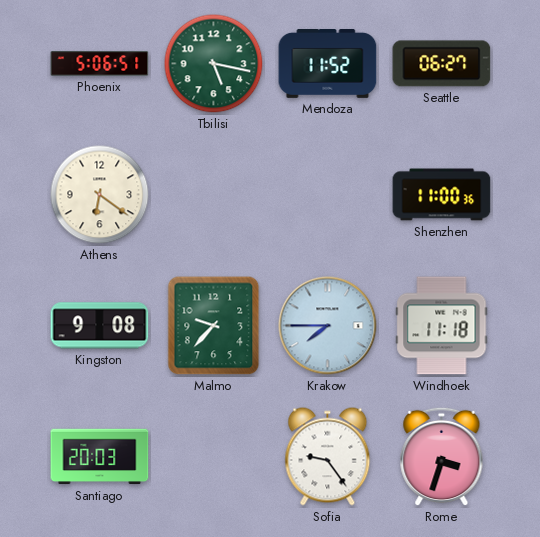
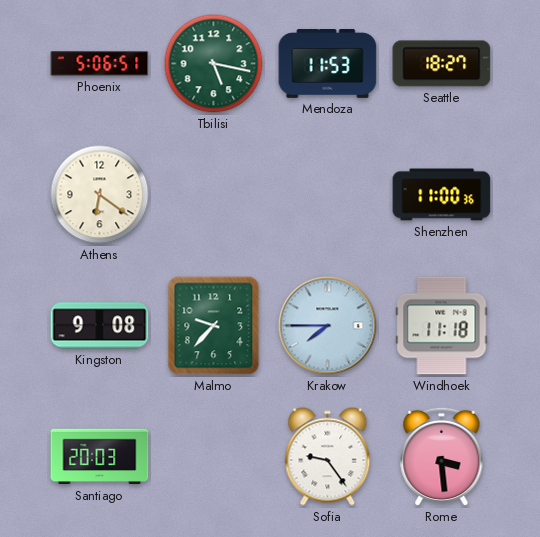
Mendoza: 11:52 -> 11:53 (328, 64)
Seattle: 06:27 -> 18:27 (442, 64)
Rome: 3:33 -> 3:29 (442, 457)
